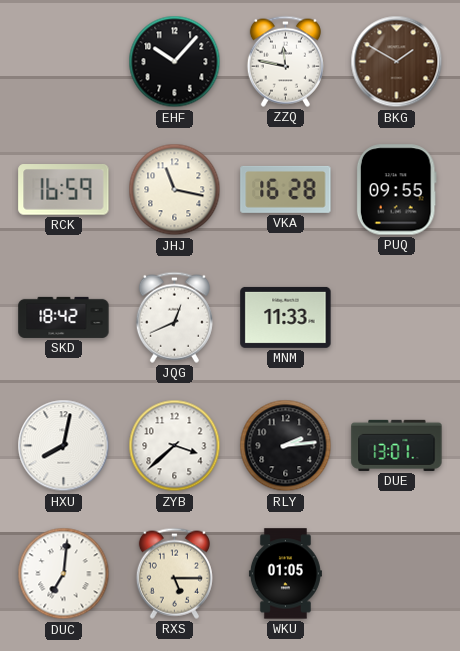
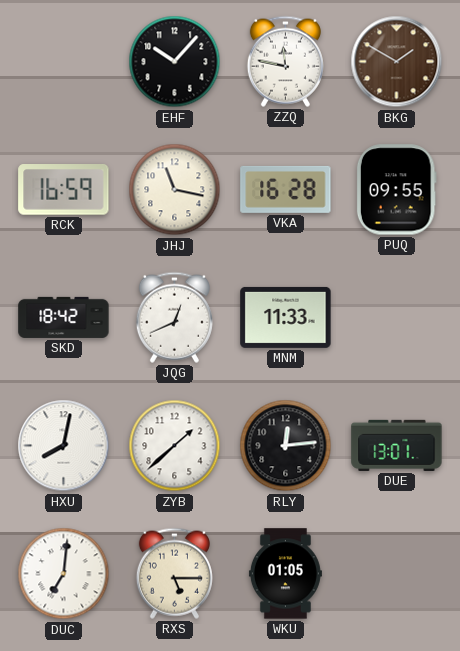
ZYB: 3:38 -> 1:38 (175, 446)
RLY: 2:14 -> 12:14 (286, 446)
